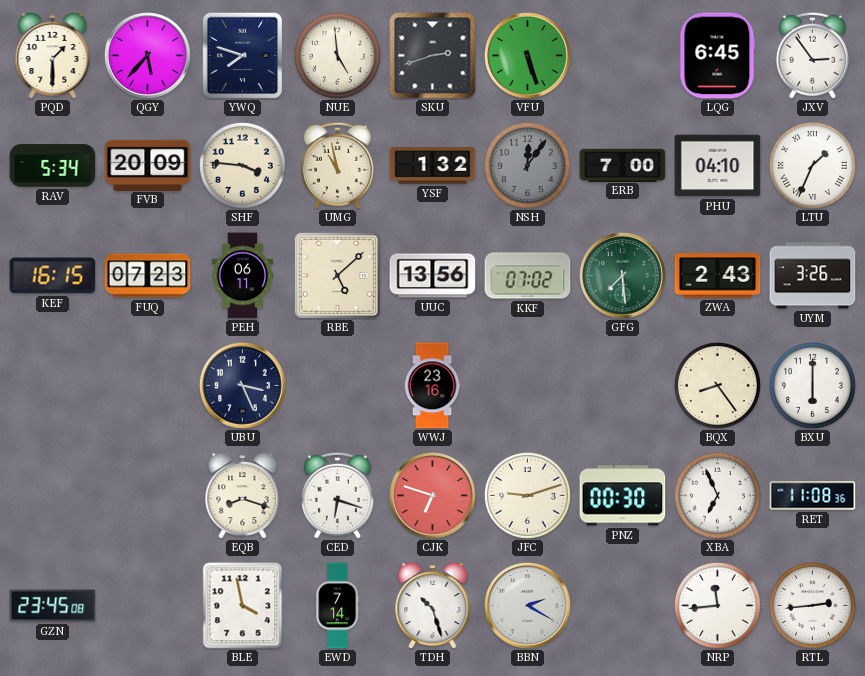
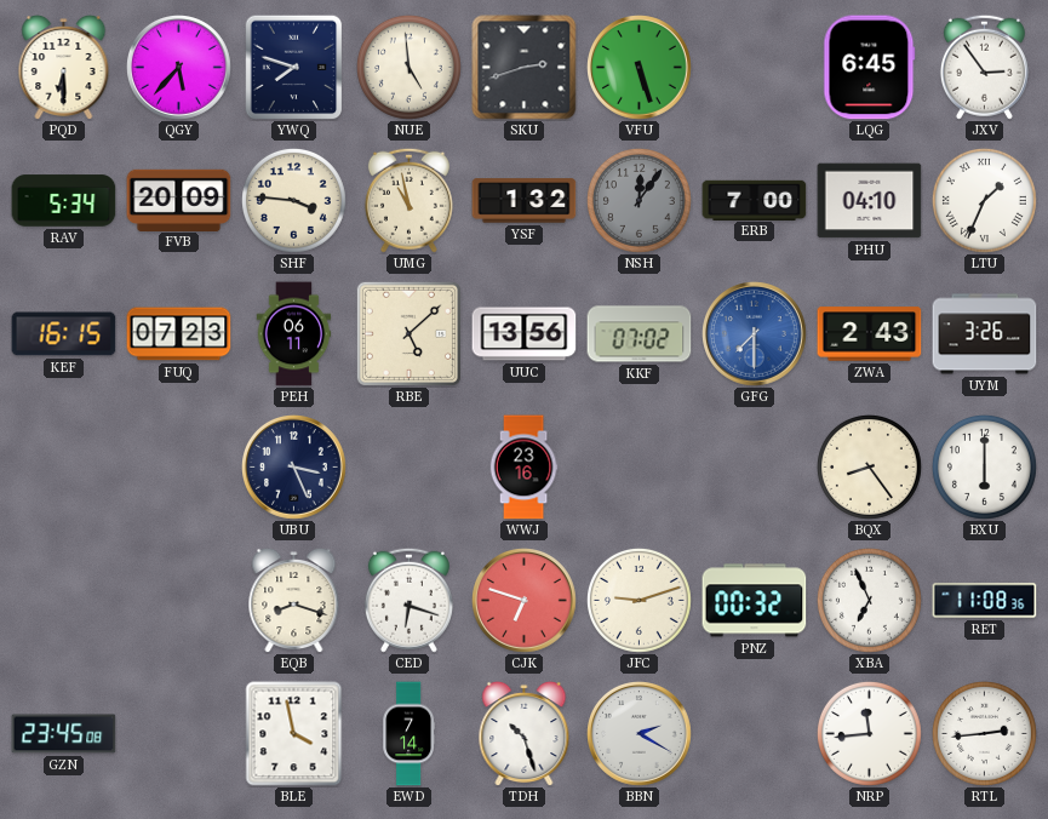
PQD: 1:30 -> 6:30 (64, 67)
GFG: 7:29 -> 7:30 (755, 334)
GFG dial: green -> blue (755, 334)
PNZ: 00:30 -> 00:32 (755, 601)
